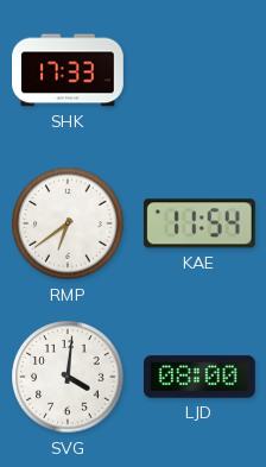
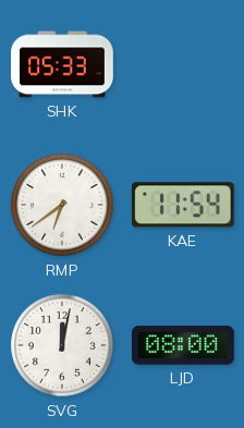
SHK: 17:33 -> 05:33 (62, 64)
SVG: 4:01 -> 12:02 (62, 345)
